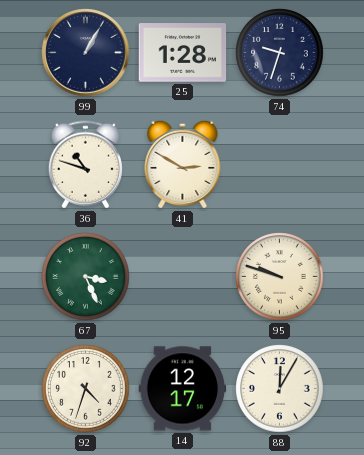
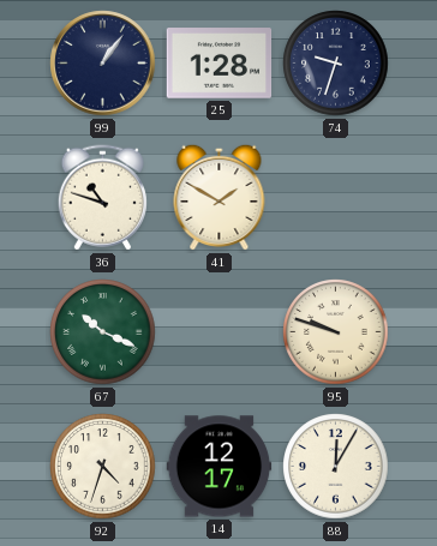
99: 1:05 -> 1:06 (103, 64)
41: 2:50 -> 1:50 (220, 197)
67: 3:26 -> 10:19 (103, 332)
